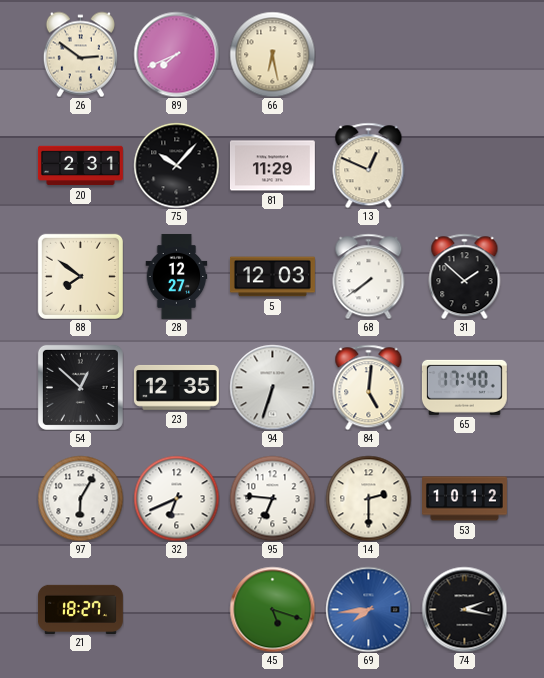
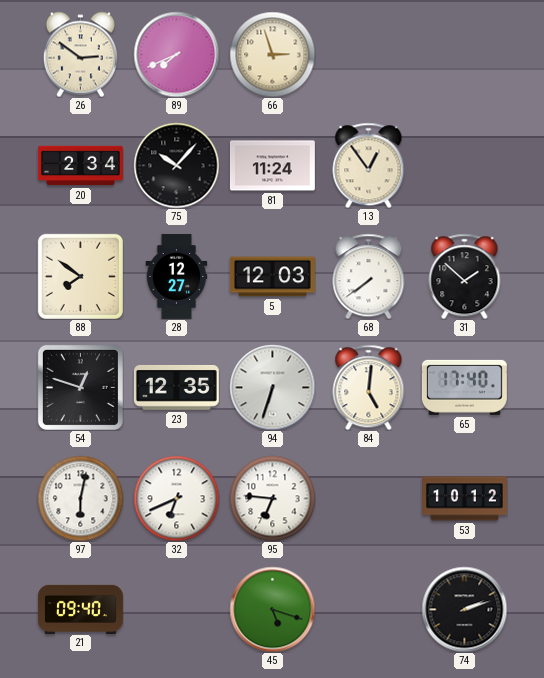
66: 6:28 -> 2:57 (272, 54)
20: 2:31 -> 2:34 (81, 166)
81: 11:29 -> 11:24 (272, 166)
13: 12:49 -> 12:54 (369, 165)
54: 12:52 -> 12:48 (80, 387)
97: 6:05 -> 6:02 (80, 498)
14: 2:30 -> none (368, 498)
21: 18:27 -> 09:40 (80, 609)
69: 7:44 -> none (368, 609)
74: 2:17 -> 2:12 (464, 609)
